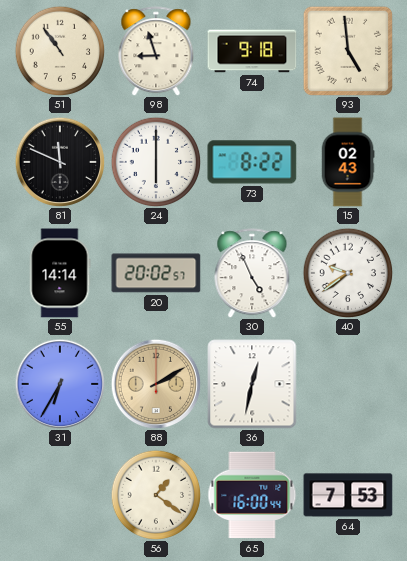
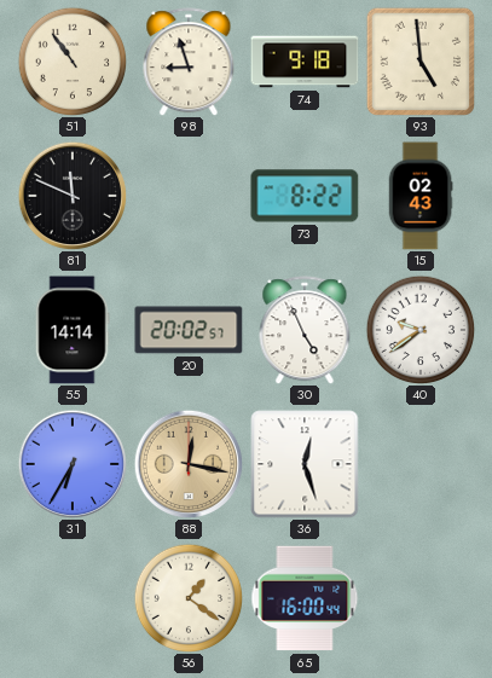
24: 6:00 -> none (156, 162)
88: 2:10 -> 12:17 (189, 464)
36: 12:32 -> 12:27 (305, 464)
64: 7:53 -> none (348, 495)
